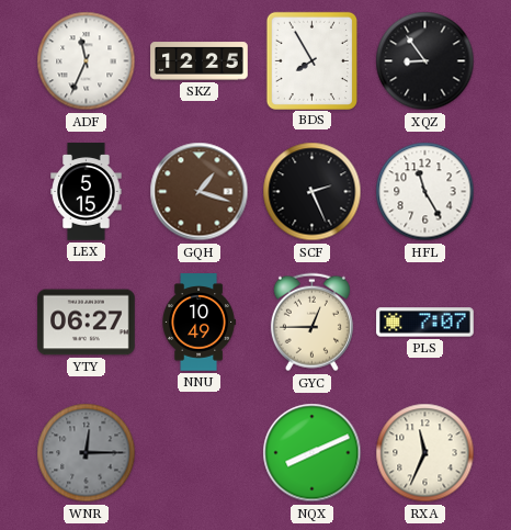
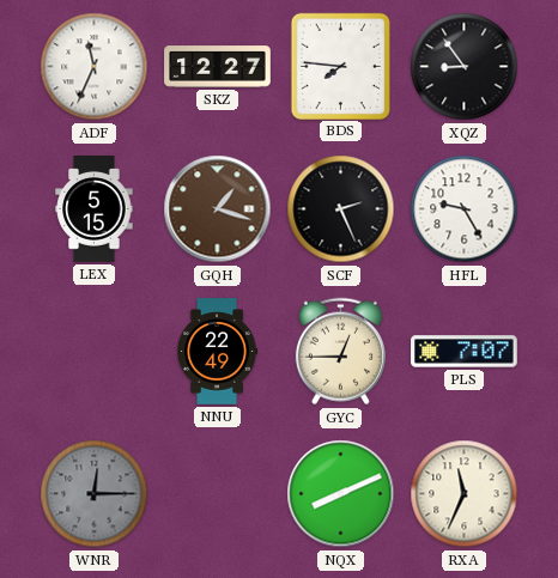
SKZ: 12:25 -> 12:27 (218, 67)
BDS: 7:55 -> 7:46 (340, 66)
HFL: 11:25 -> 9:25 (465, 209)
YTY: 06:27 -> none (87, 323)
NNU: 10:49 -> 22:49 (217, 352)
